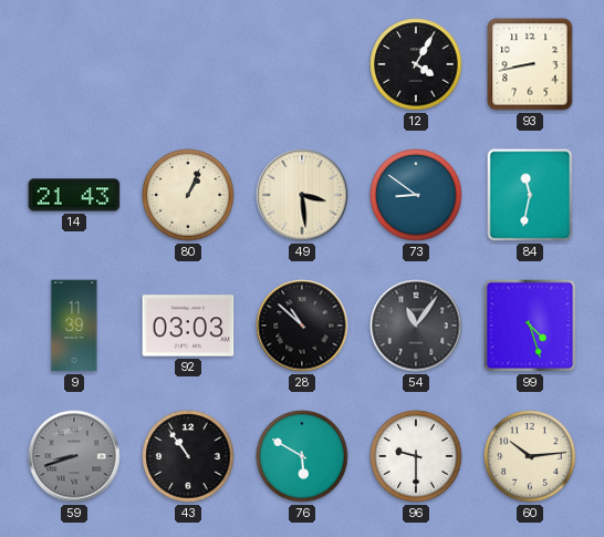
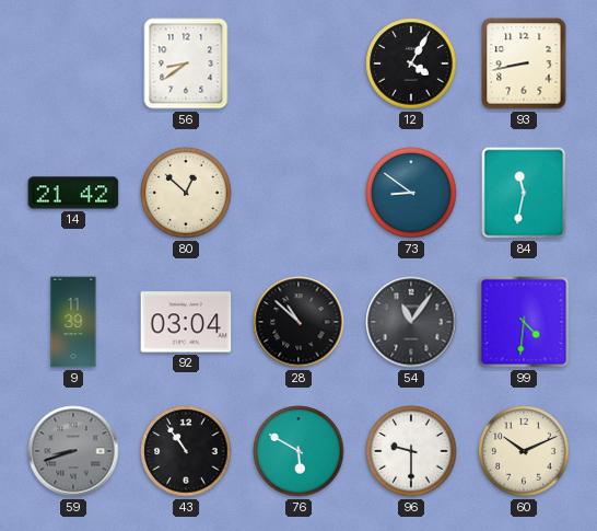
56: none -> 8:39 (186, 64)
14: 21:43 -> 21:42 (73, 193)
80: 1:04 -> 12:52 (186, 193)
49: 3:29 -> none (302, 195)
92: 03:03 -> 03:04 (186, 322)
99: 4:27 -> 4:31 (524, 322)
60: 10:14 -> 10:11 (524, 451)
